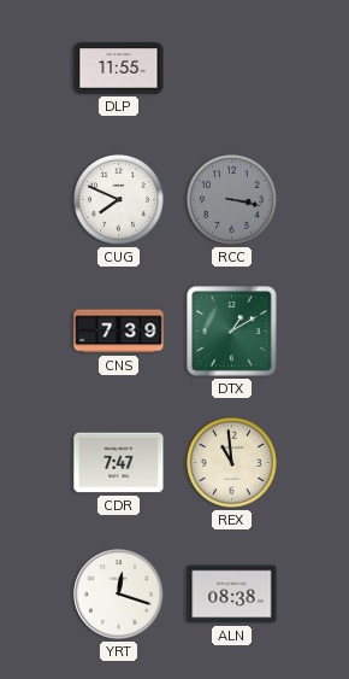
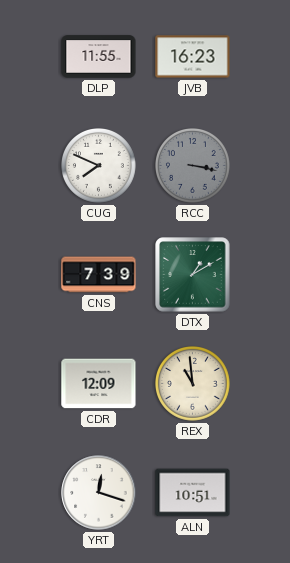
JVB: none -> 16:23 (193, 57)
CDR: 7:47 -> 12:09 (99, 384)
ALN: 08:38 -> 10:51 (193, 493)
